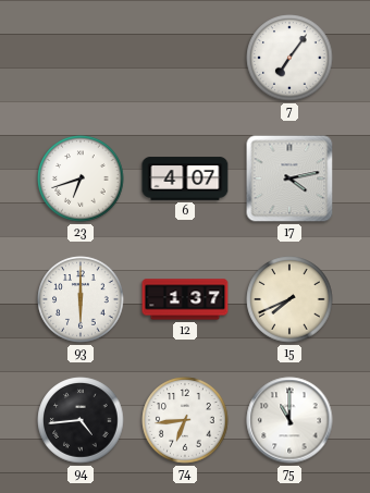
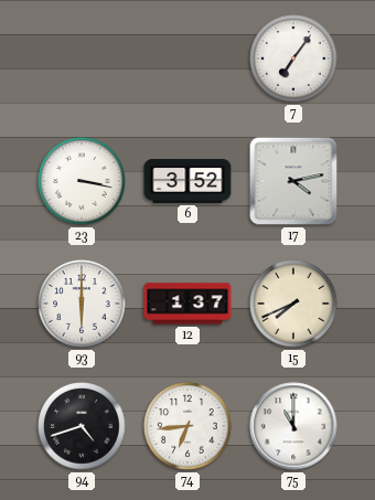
23: 6:42 -> 3:17 (82, 181)
6: 4:07 -> 3:52 (187, 181)
94: 4:44 -> 4:42 (82, 426)
